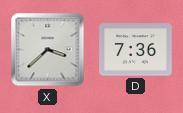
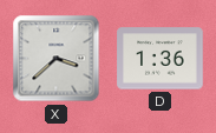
D: 7:36 -> 1:36 (161, 59)
